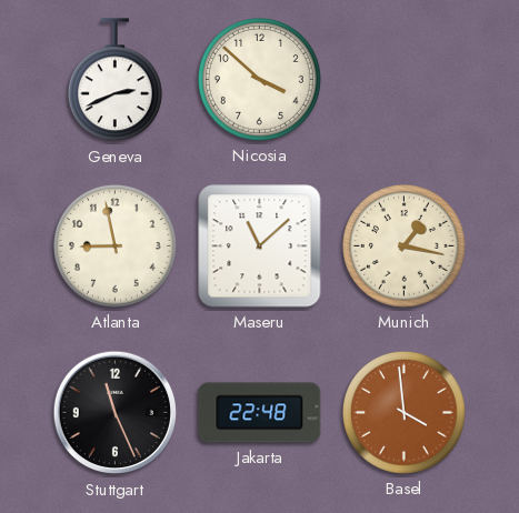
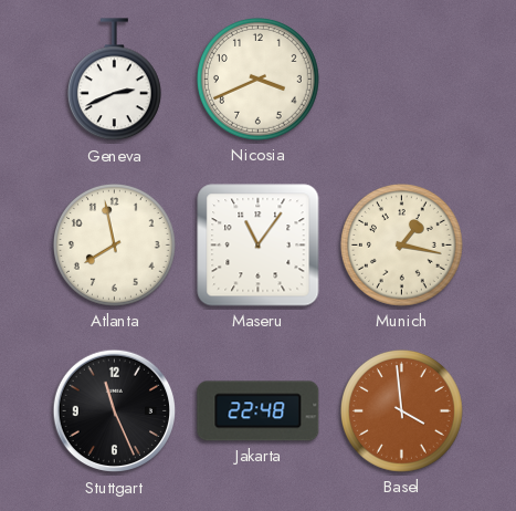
Nicosia: 3:52 -> 3:41 (257, 79)
Atlanta: 8:58 -> 7:58 (114, 244)
Maseru: 11:08 -> 11:06 (259, 246)
